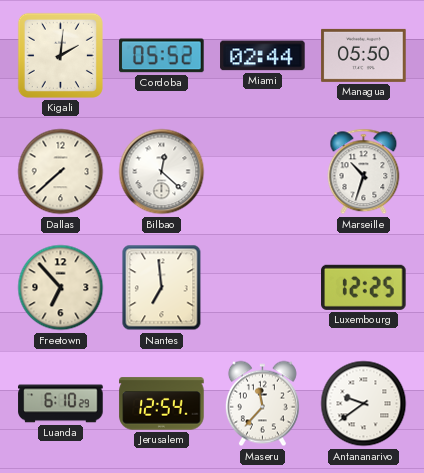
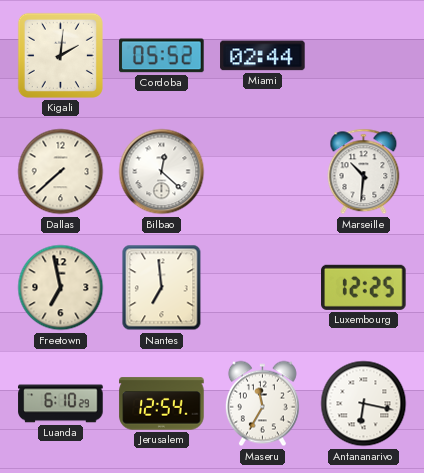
Managua: 05:50 -> none (364, 55)
Marseille: 10:33 -> 10:31 (364, 172)
Freetown: 6:53 -> 6:58 (61, 288)
Maseru: 11:37 -> 11:35 (262, 404)
Antananarivo: 9:39 -> 6:17 (364, 404)
